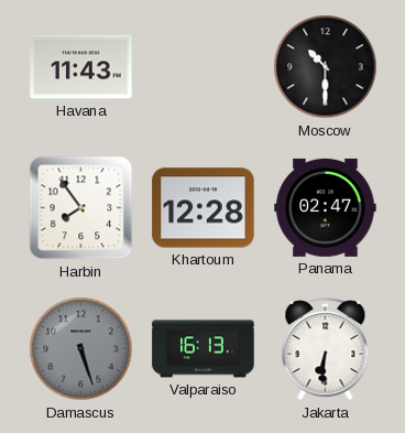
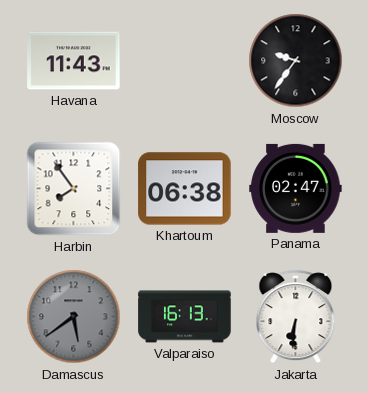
Moscow: 10:30 -> 9:36 (296, 61)
Khartoum: 12:28 -> 06:38 (185, 189)
Damascus: 5:27 -> 5:39 (74, 317)
